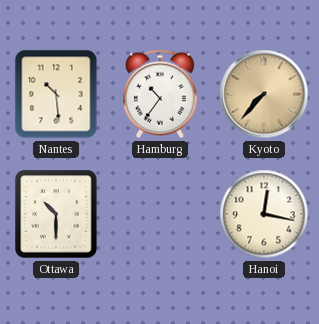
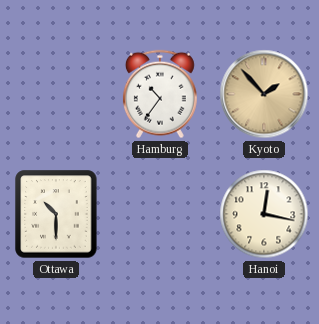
Nantes: 10:29 -> none (56, 94)
Kyoto: 7:37 -> 1:53 (264, 94)
